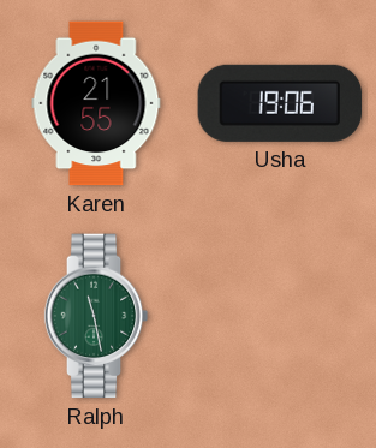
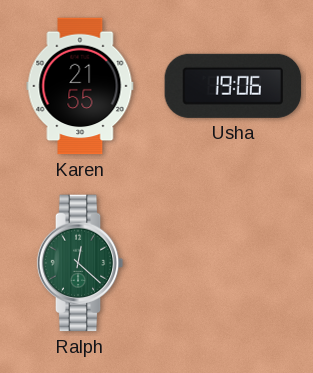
Ralph: 11:28 -> 12:22 (80, 263)
